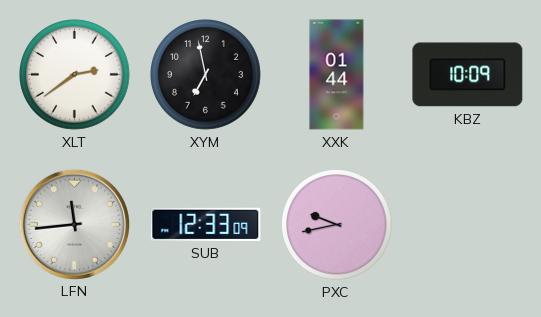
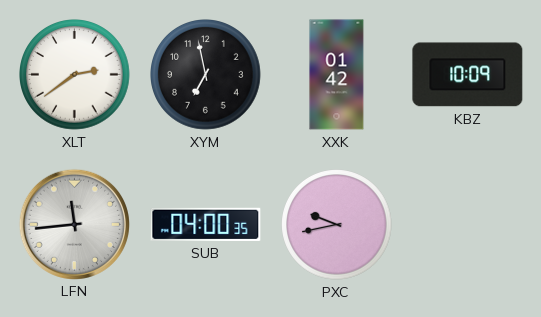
XXK: 01:44 -> 01:42 (337, 75)
SUB: 12:33 -> 04:00 (206, 224)
